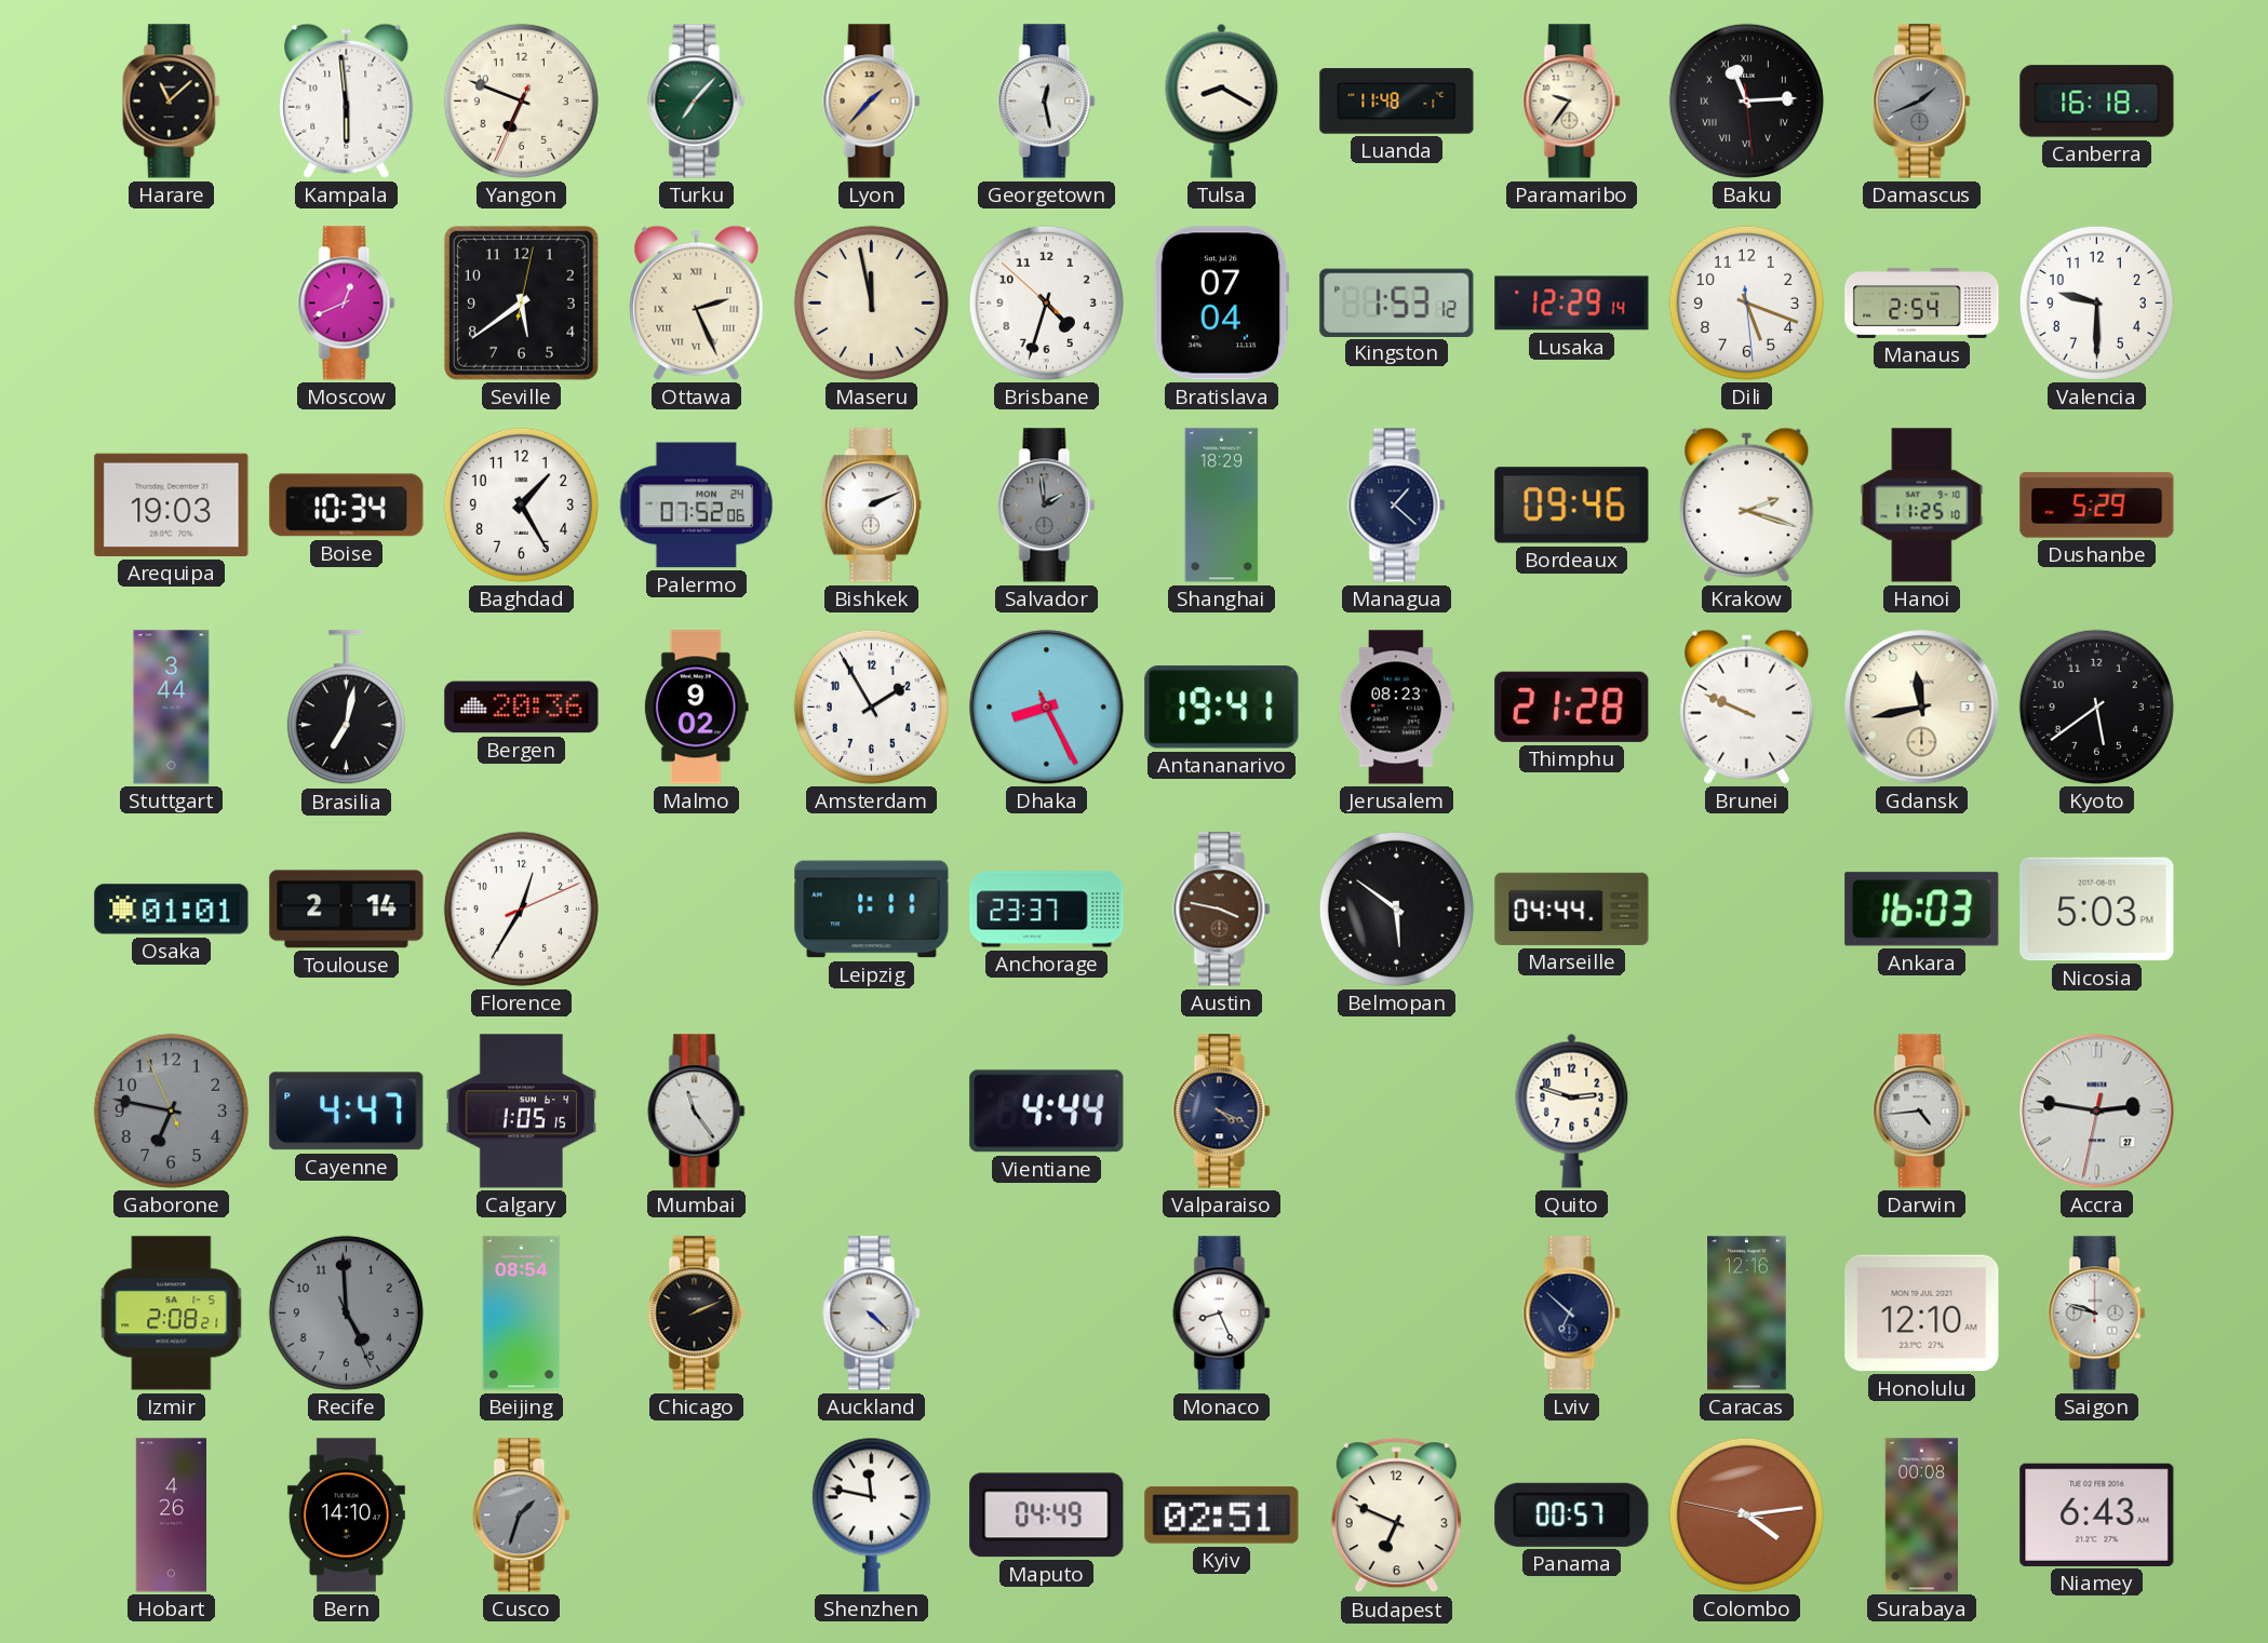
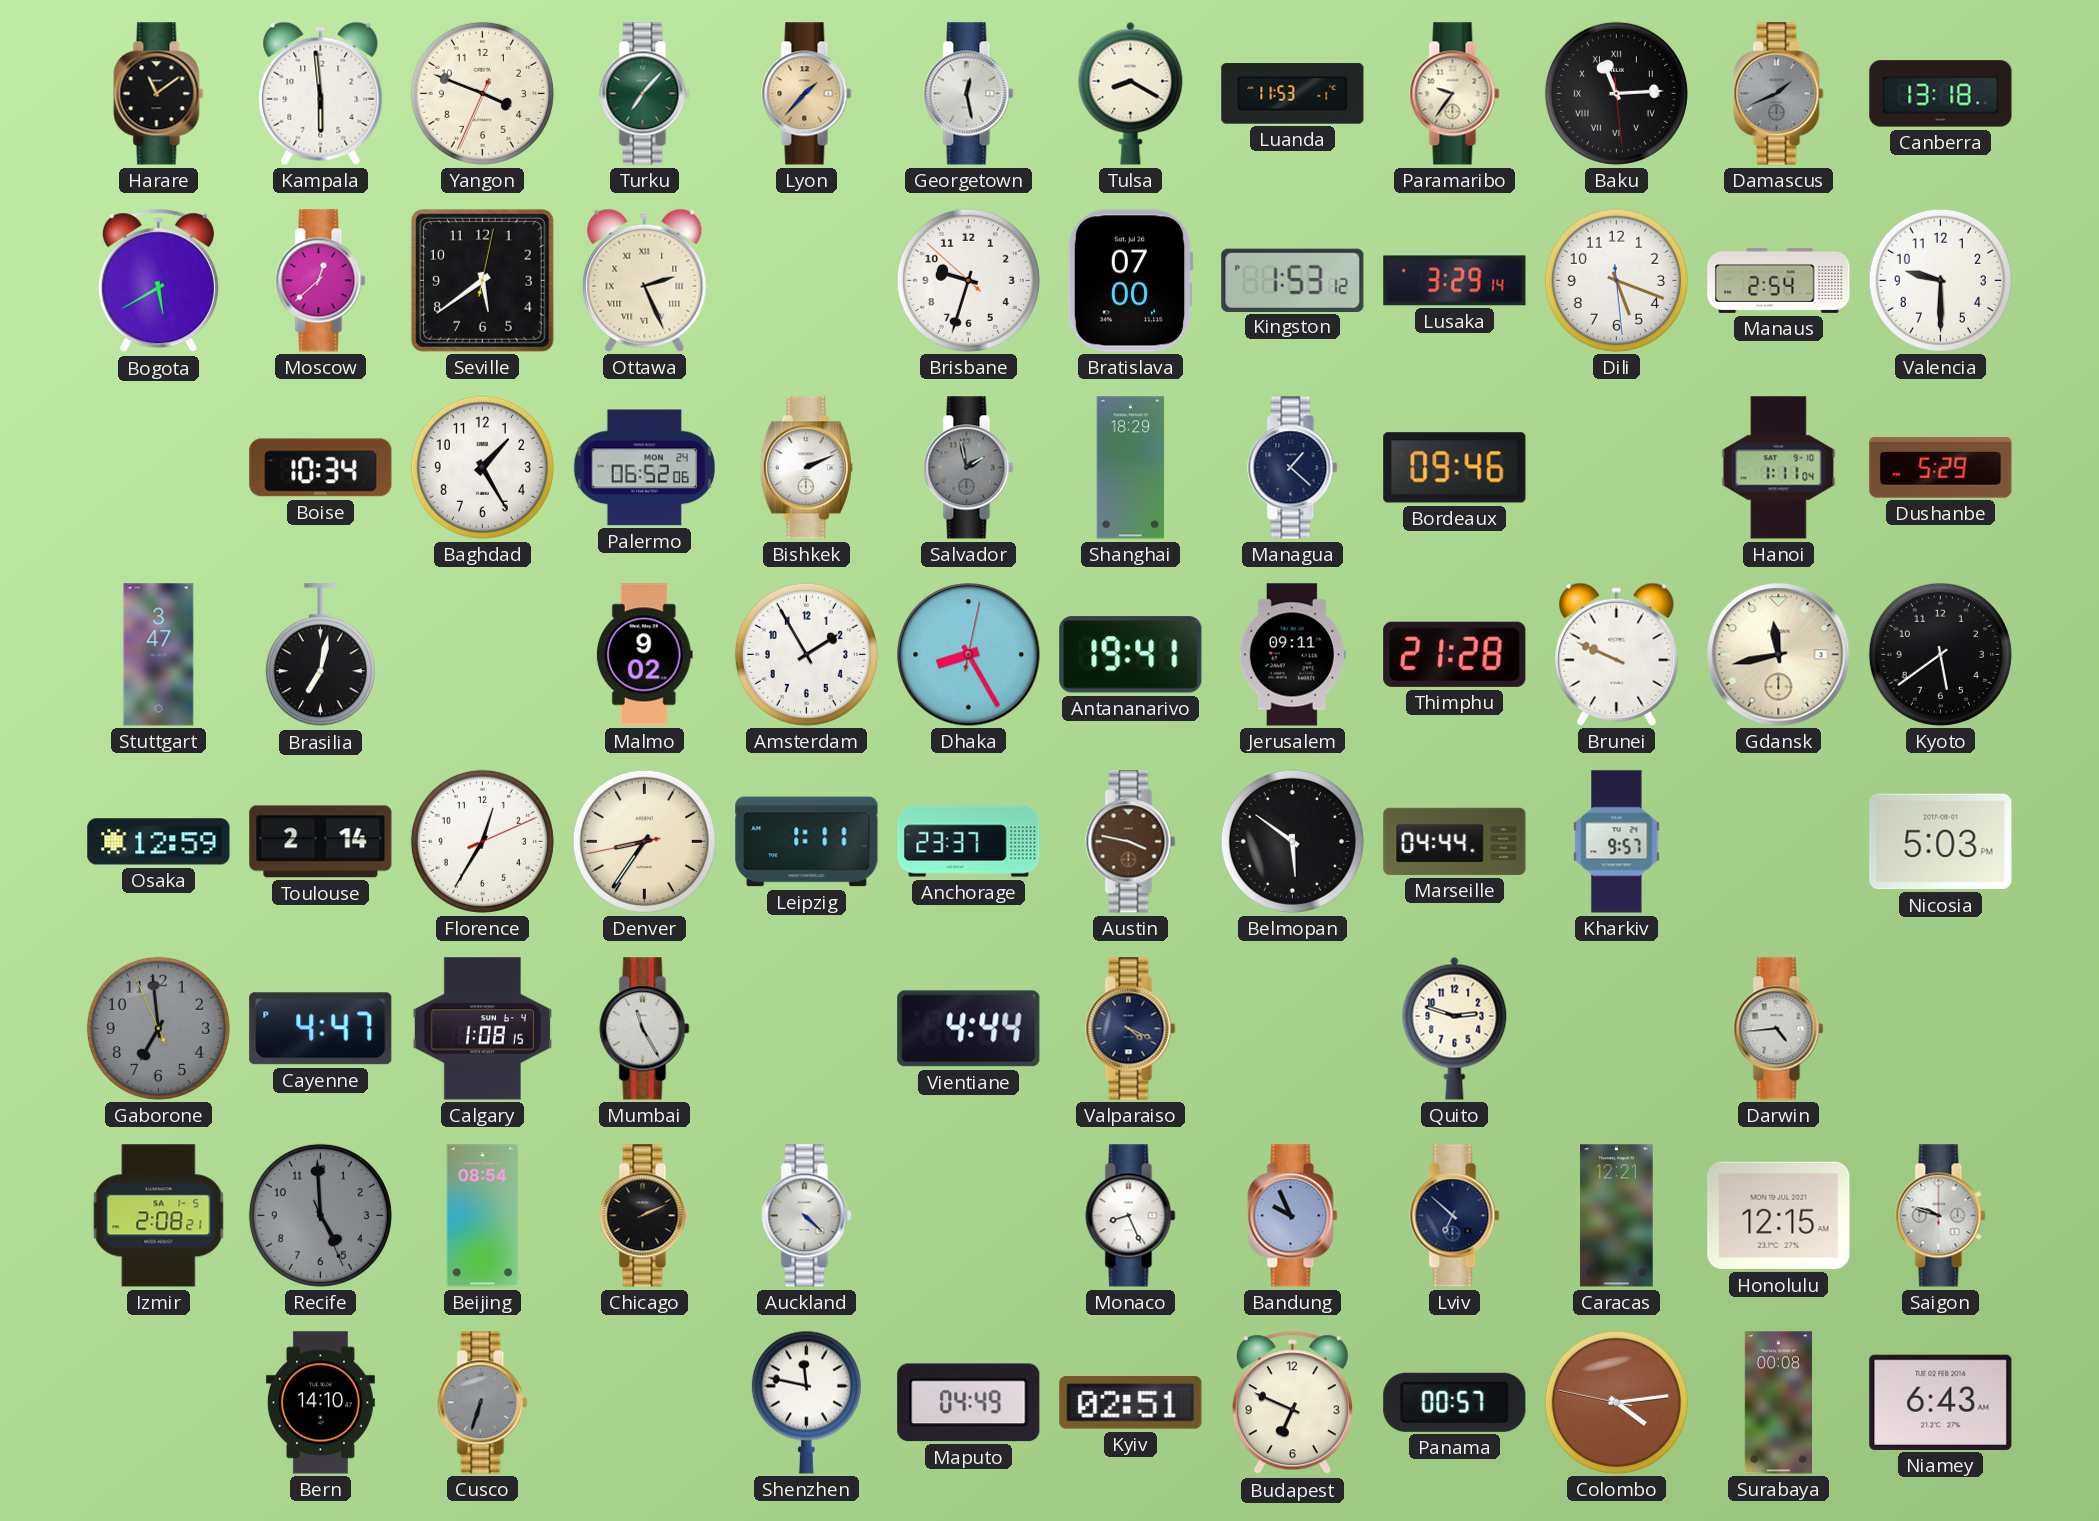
Harare: 11:08 -> 11:09 (159, 94)
Yangon: 6:48 -> 3:48 (482, 93)
Luanda: 11:48 -> 11:53 (1293, 94)
Canberra: 16:18 -> 13:18 (1941, 94)
Bogota: none -> 5:40 (158, 281)
Moscow: 12:41 -> 12:38 (321, 281)
Maseru: 11:58 -> none (871, 302)
Brisbane: 4:32 -> 9:32 (968, 280)
Bratislava: 07:04 -> 07:00 (1130, 281)
Lusaka: 12:29 -> 3:29 (1455, 281)
Arequipa: 19:03 -> none (172, 504)
Palermo: 07:52 -> 06:52 (645, 468)
Salvador: 1:59 -> 1:58 (969, 468)
Krakow: 2:18 -> none (1747, 504)
Hanoi: 11:25 -> 1:11 (1779, 468)
Stuttgart: 3:44 -> 3:47 (159, 655)
Bergen: 20:36 -> none (522, 708)
Dhaka: 8:25:26 -> 8:25:02 (969, 655)
Jerusalem: 08:23 -> 09:11 (1292, 655)
Osaka: 01:01 -> 12:59 (159, 842)
Denver: none -> 8:35 (644, 841)
Kharkiv: none -> 9:57 (1617, 842)
Ankara: 16:03 -> none (1922, 910)
Gaborone: 6:46 -> 6:58 (158, 1028)
Calgary: 1:05 -> 1:08 (483, 1029)
Mumbai: 11:24 -> 11:25 (645, 1029)
Accra: 2:46 -> none (2097, 1112)
Bandung: none -> 9:56 (1293, 1216)
Caracas: 12:16 -> 12:21 (1617, 1216)
Honolulu: 12:10 -> 12:15 (1779, 1216)
Hobart: 4:26 -> none (171, 1516)
Cusco: 1:33 -> 6:33 (483, 1403)
